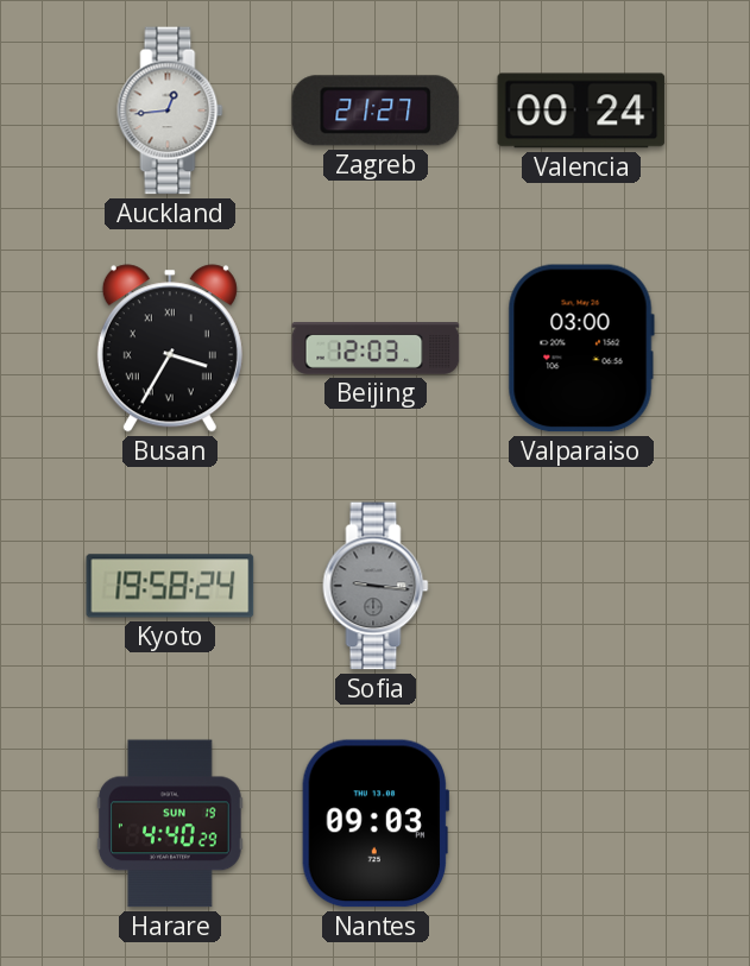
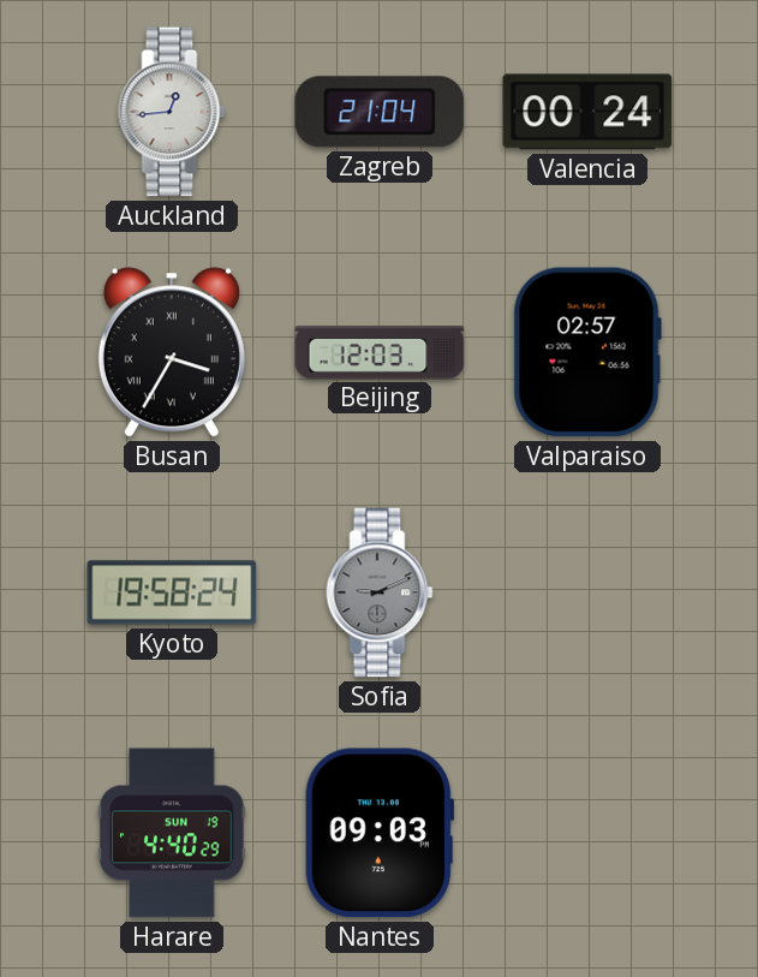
Zagreb: 21:27 -> 21:04 (380, 112)
Valparaiso: 03:00 -> 02:57 (587, 352)
Sofia: 9:16 -> 9:11 (380, 592)
